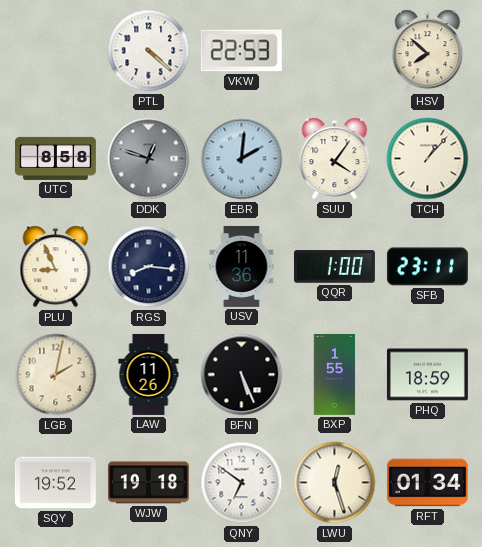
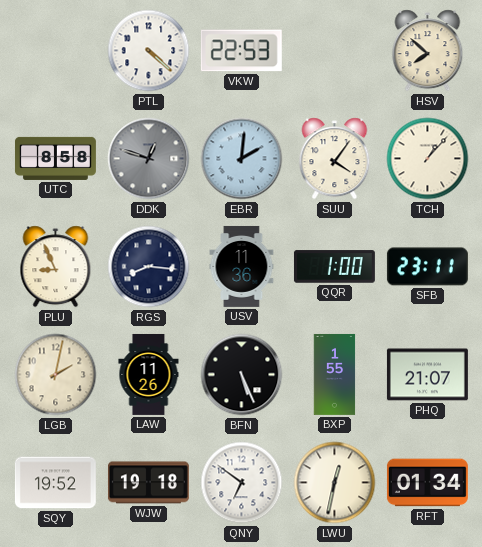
PHQ: 18:59 -> 21:07 (427, 375)
LWU: 12:27 -> 12:32 (335, 483)
